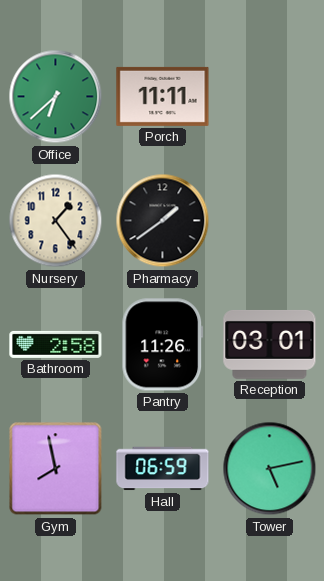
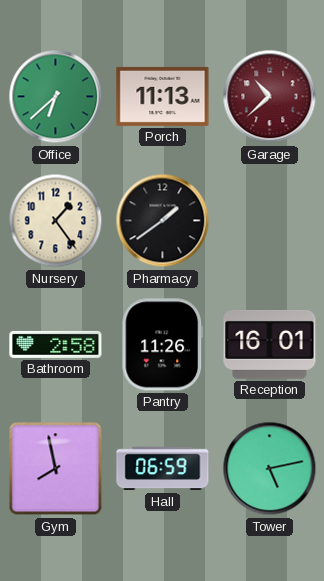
Porch: 11:11 -> 11:13 (163, 96)
Garage: none -> 10:38 (270, 97)
Reception: 03:01 -> 16:01 (270, 345)
